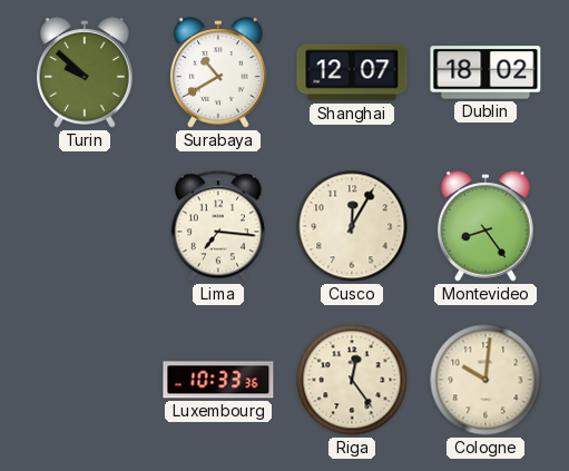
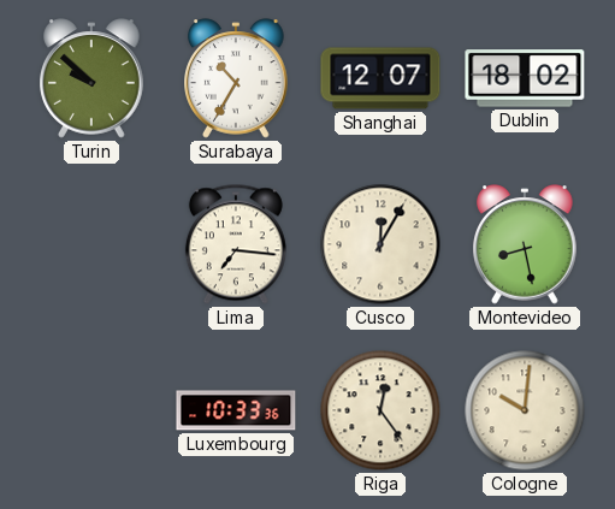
Surabaya: 10:40 -> 10:35 (236, 78)
Montevideo: 8:24 -> 8:28 (525, 244)
